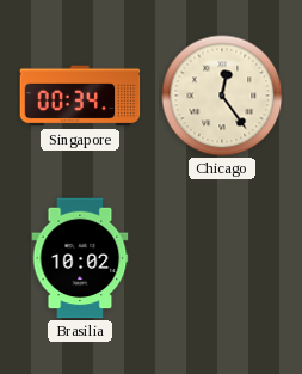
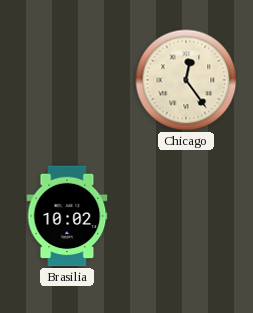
Singapore: 00:34 -> none (80, 96)
